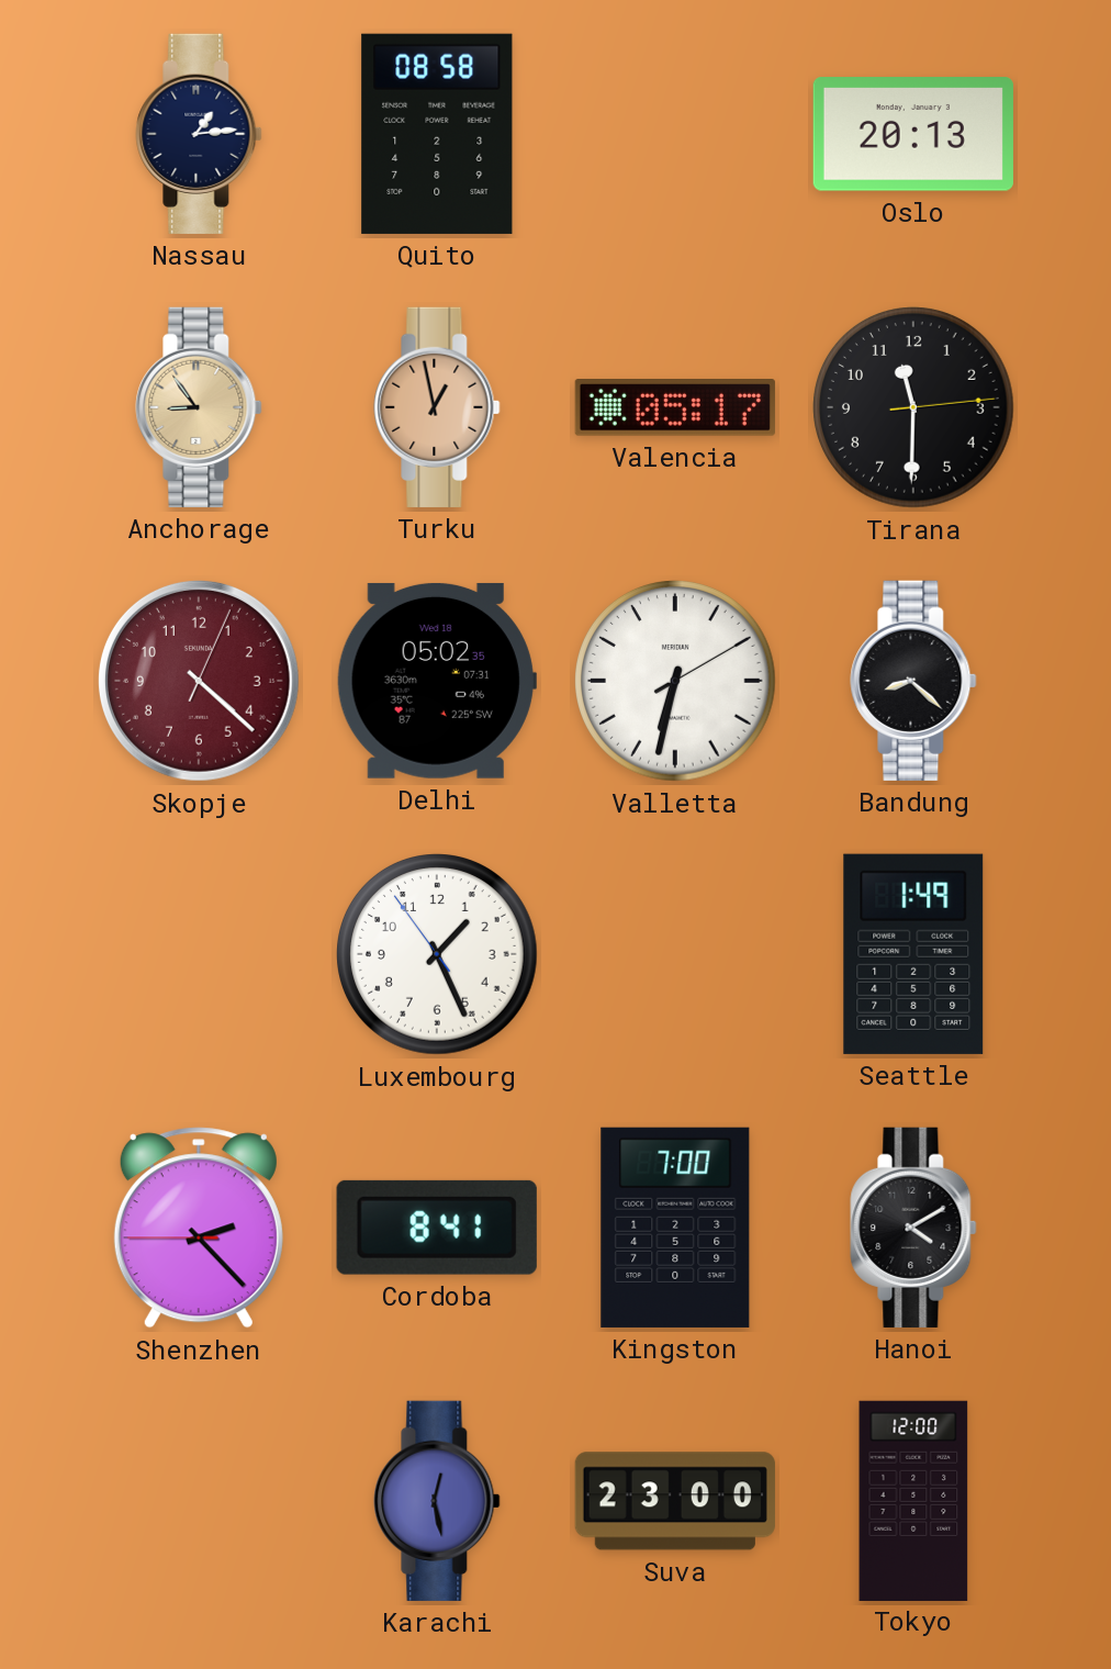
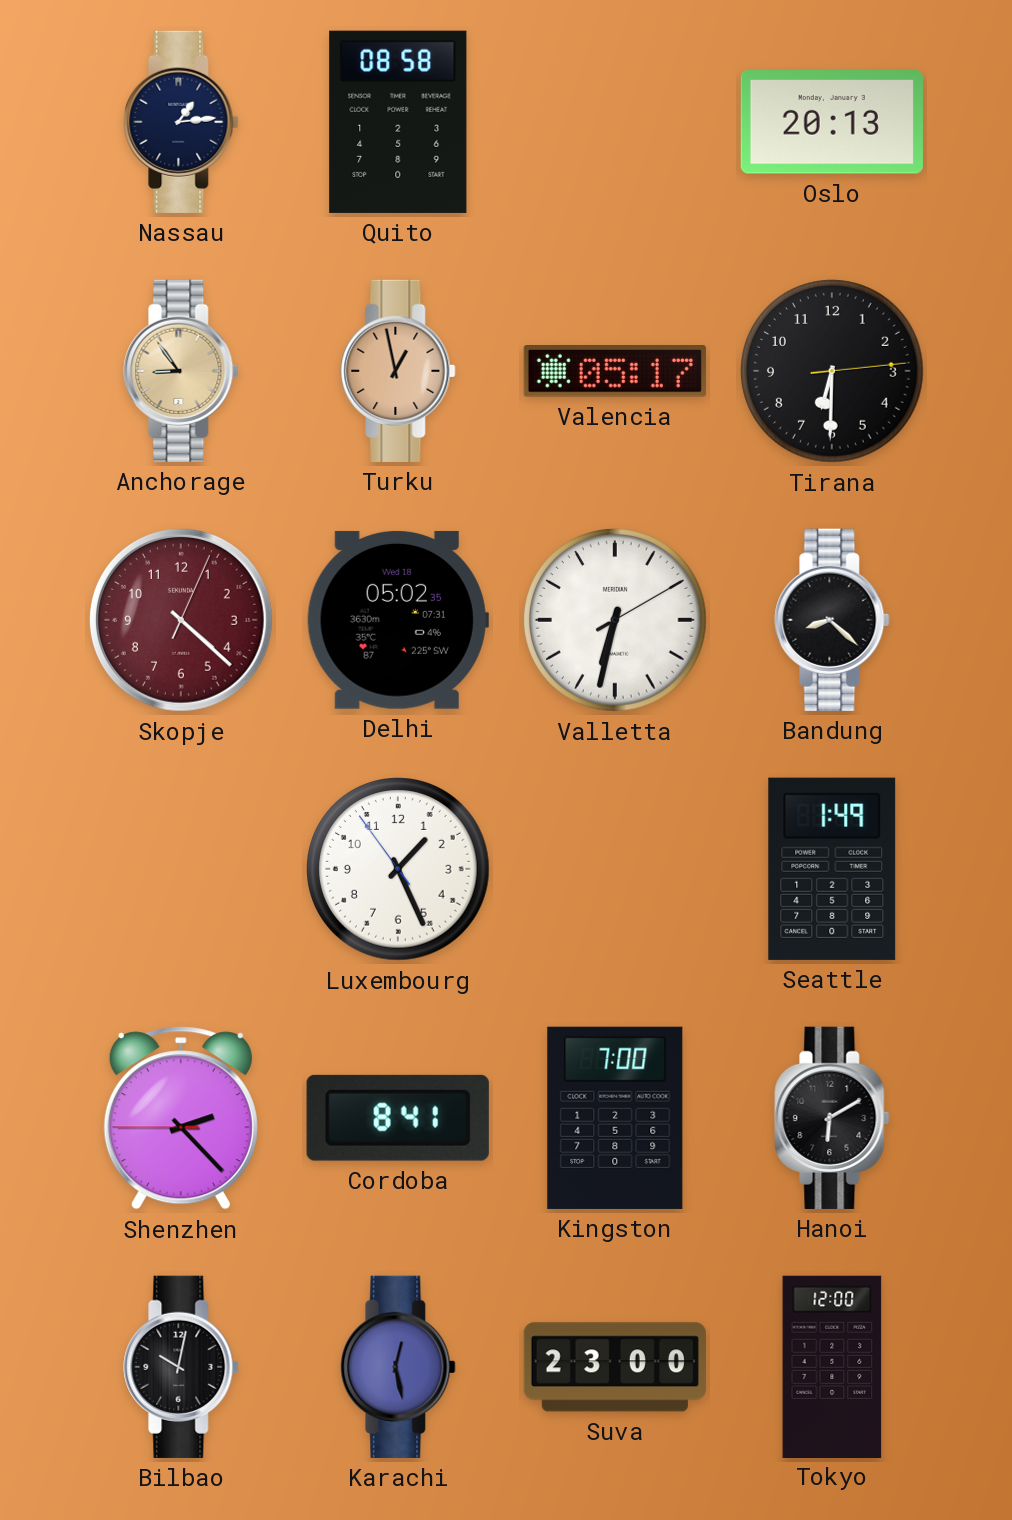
Tirana: 11:30 -> 6:30 (833, 372)
Hanoi: 4:10 -> 6:10 (832, 1118)
Bilbao: none -> 10:02 (181, 1367)
